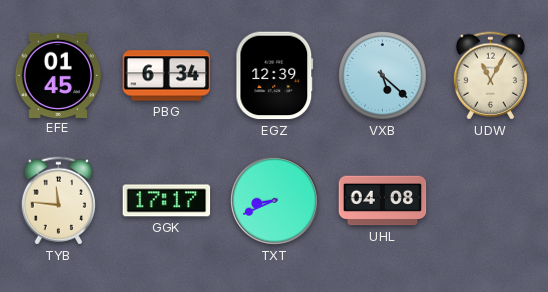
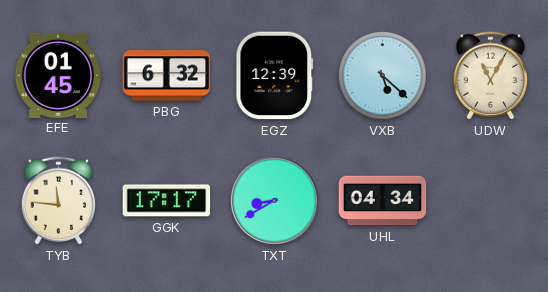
PBG: 6:34 -> 6:32 (167, 76)
TXT: 8:41 -> 8:40 (275, 201)
UHL: 04:08 -> 04:34 (383, 201)
